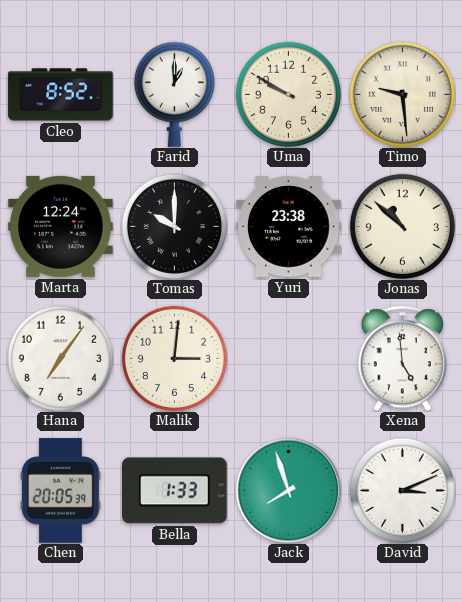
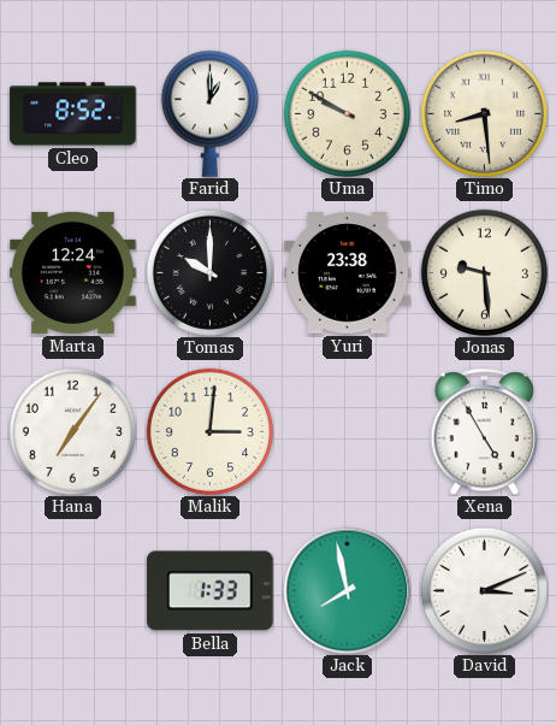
Timo: 9:29 -> 8:29 (484, 113)
Jonas: 10:52 -> 9:29 (484, 272)
Xena: 4:59 -> 4:55 (484, 431)
Chen: 20:05 -> none (60, 491)
Jack: 7:57 -> 7:58 (347, 590)
